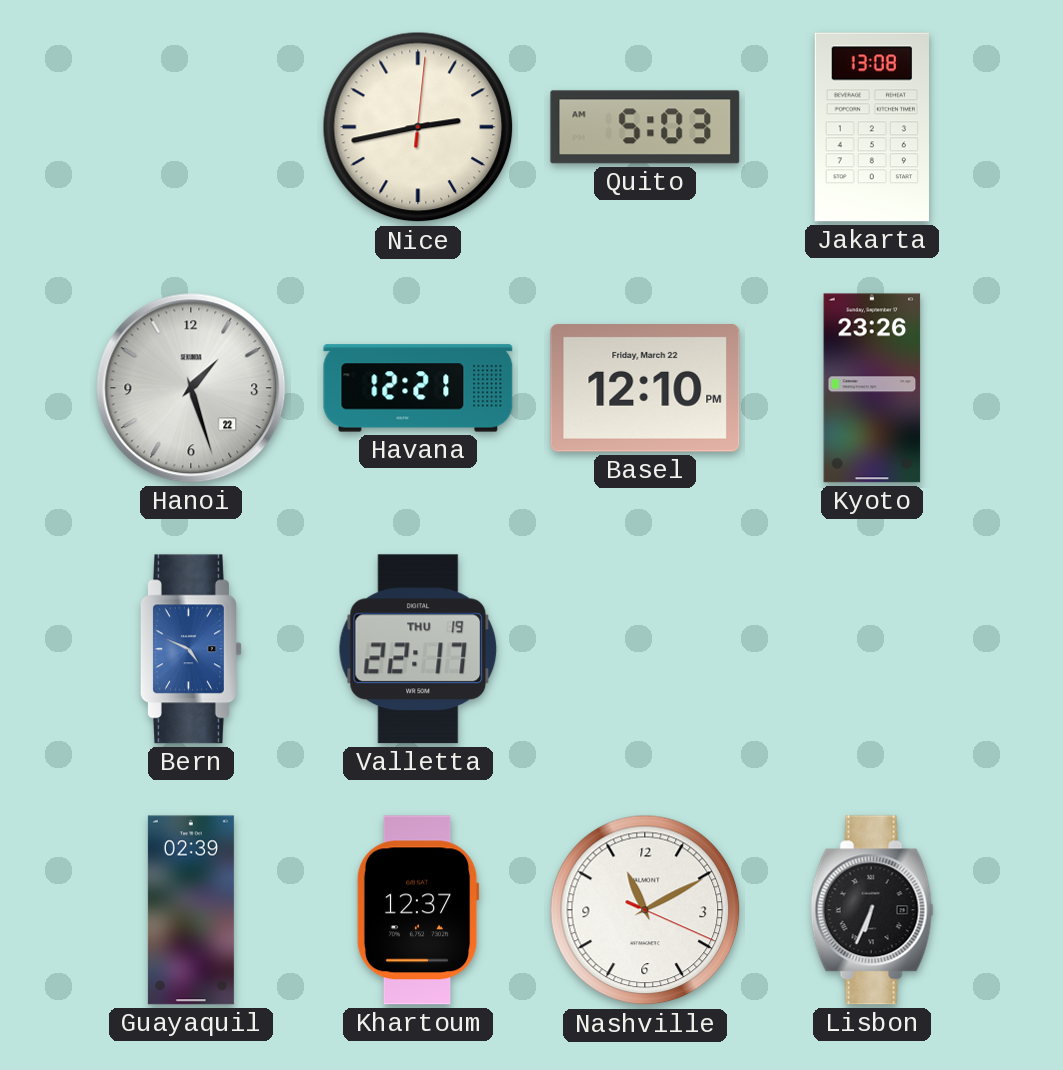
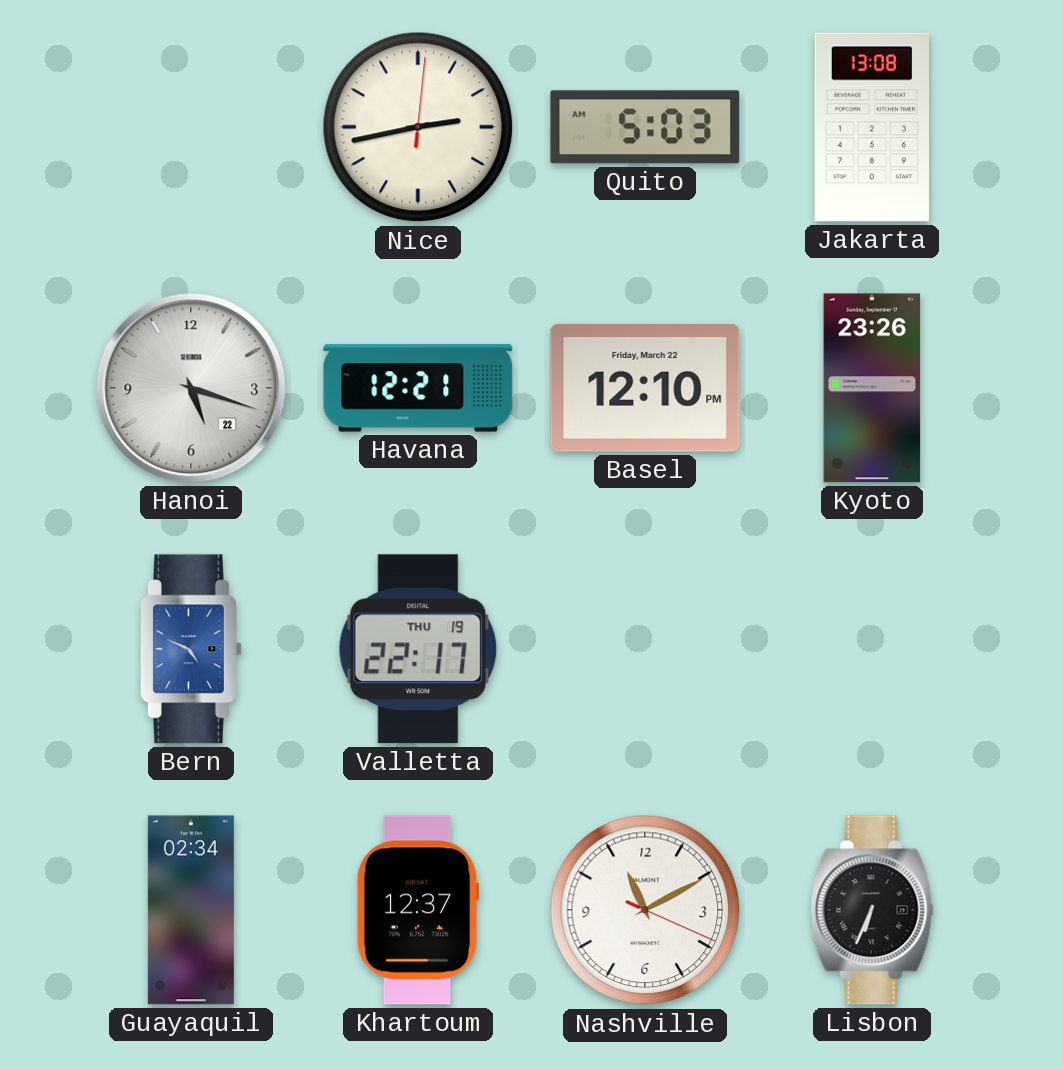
Hanoi: 1:27 -> 5:18 (191, 388)
Guayaquil: 02:39 -> 02:34 (191, 910)
